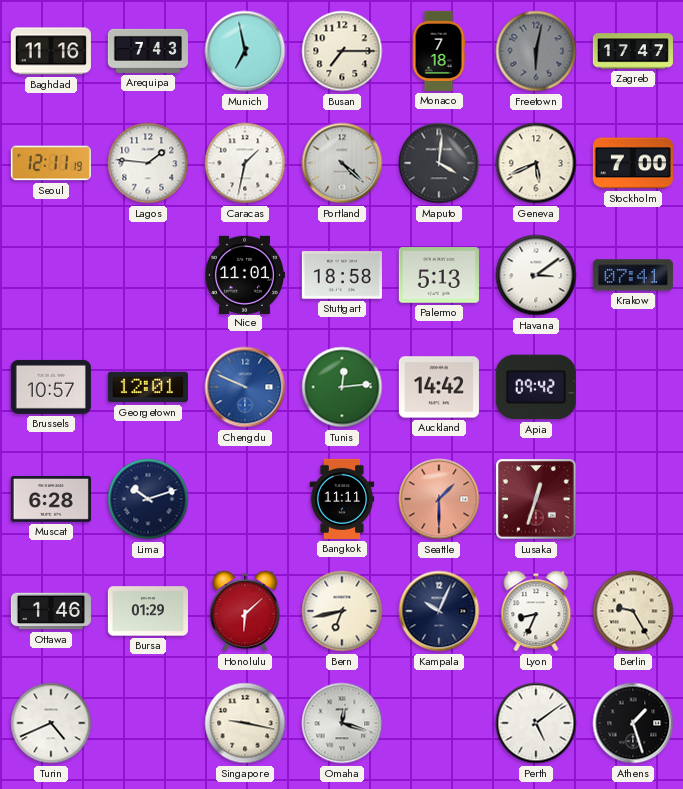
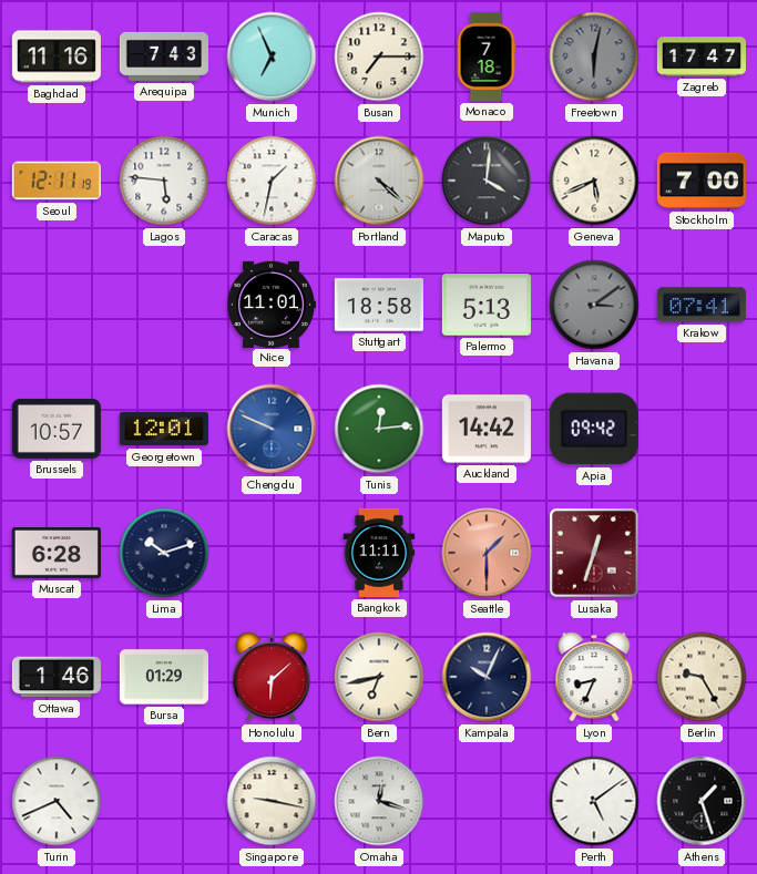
Munich: 6:58 -> 6:56 (272, 56)
Lagos: 1:46 -> 5:46 (164, 181)
Havana dial: white -> grey (594, 305)
